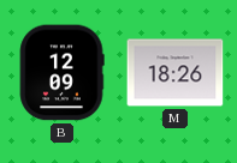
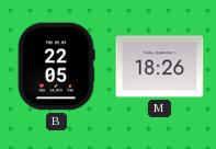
B: 12:09 -> 22:05 (56, 67)
